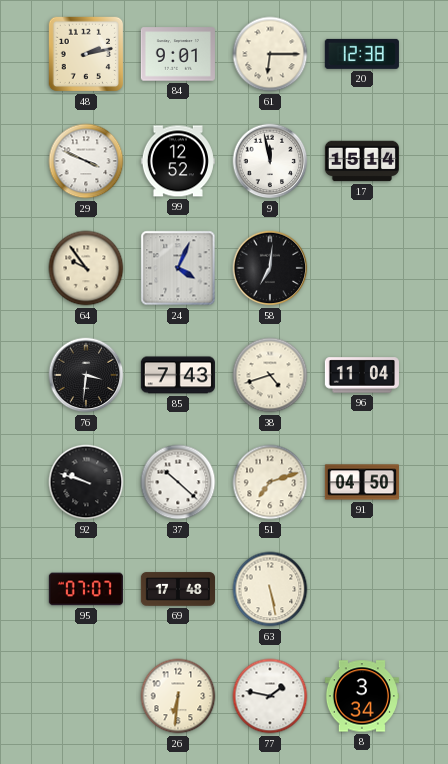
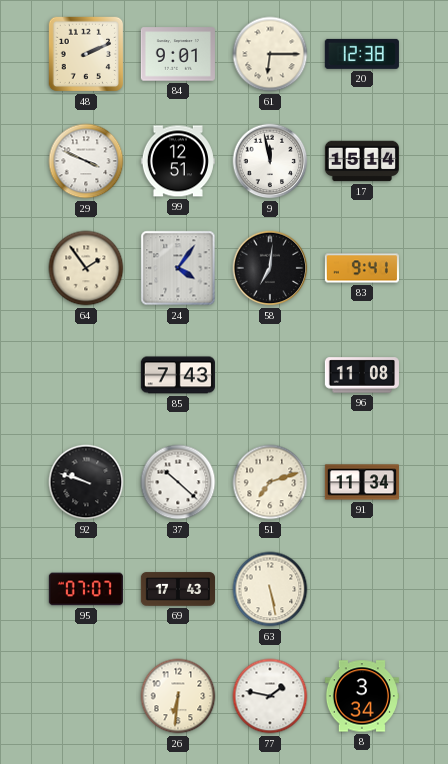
48: 2:13 -> 2:11 (86, 54)
99: 12:52 -> 12:51 (178, 161)
64: 9:54 -> 1:54 (86, 268)
24: 4:04 -> 4:06 (178, 268)
83: none -> 9:41 (362, 268)
76: 3:31 -> none (86, 375)
38: 4:42 -> none (270, 375)
96: 11:04 -> 11:08 (362, 375)
91: 04:50 -> 11:34 (362, 482)
69: 17:48 -> 17:43 (177, 589)
